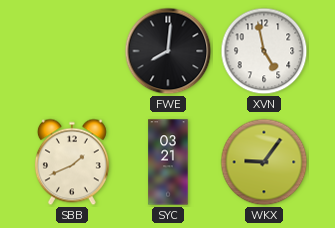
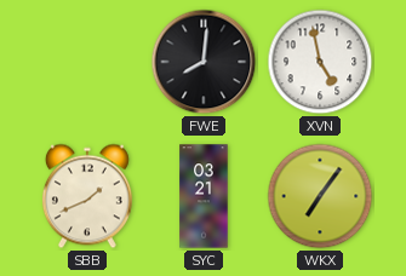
WKX: 9:06 -> 7:06 (320, 196)
